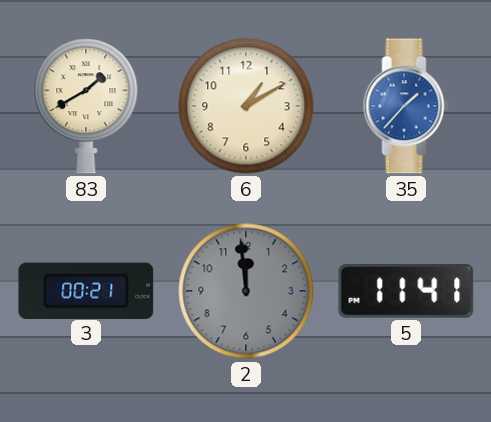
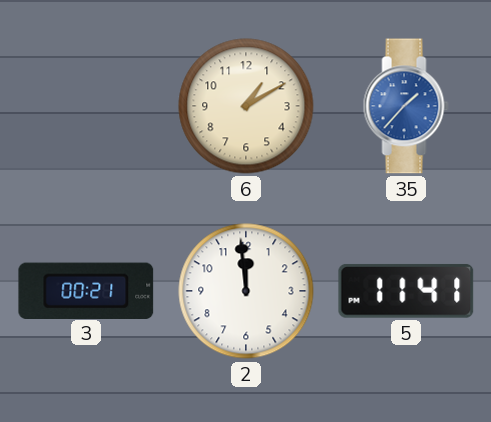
83: 1:40 -> none (86, 106)
2 dial: grey -> white (246, 291)
